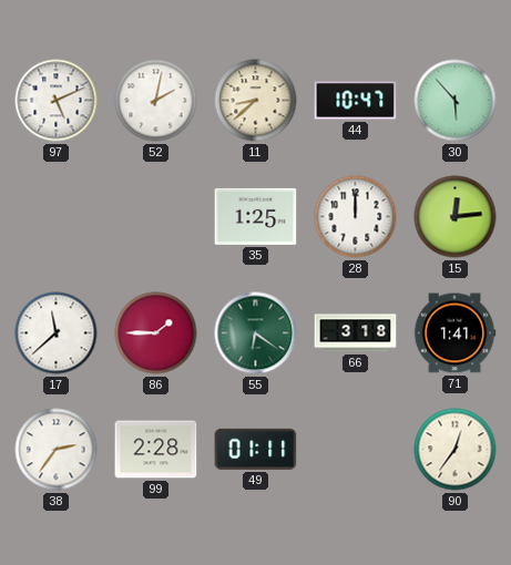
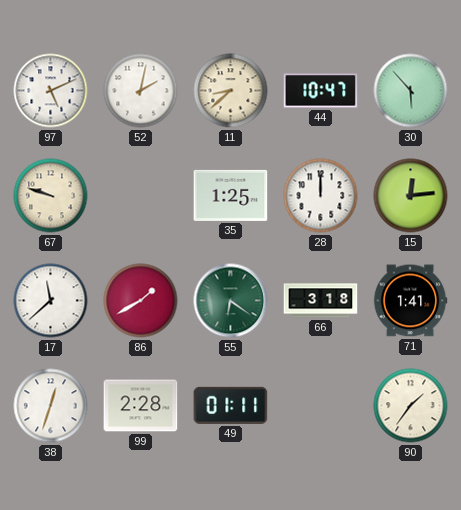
67: none -> 9:48 (51, 196)
86: 1:45 -> 1:40 (141, 301)
38: 2:36 -> 12:33 (51, 406)
90: 12:36 -> 1:36 (411, 406)
